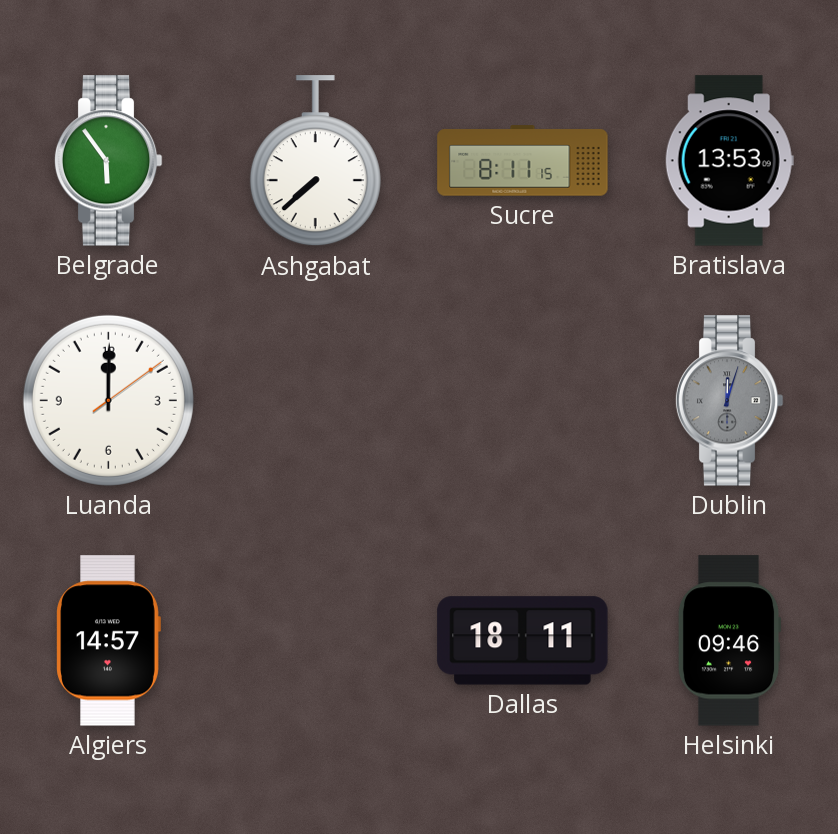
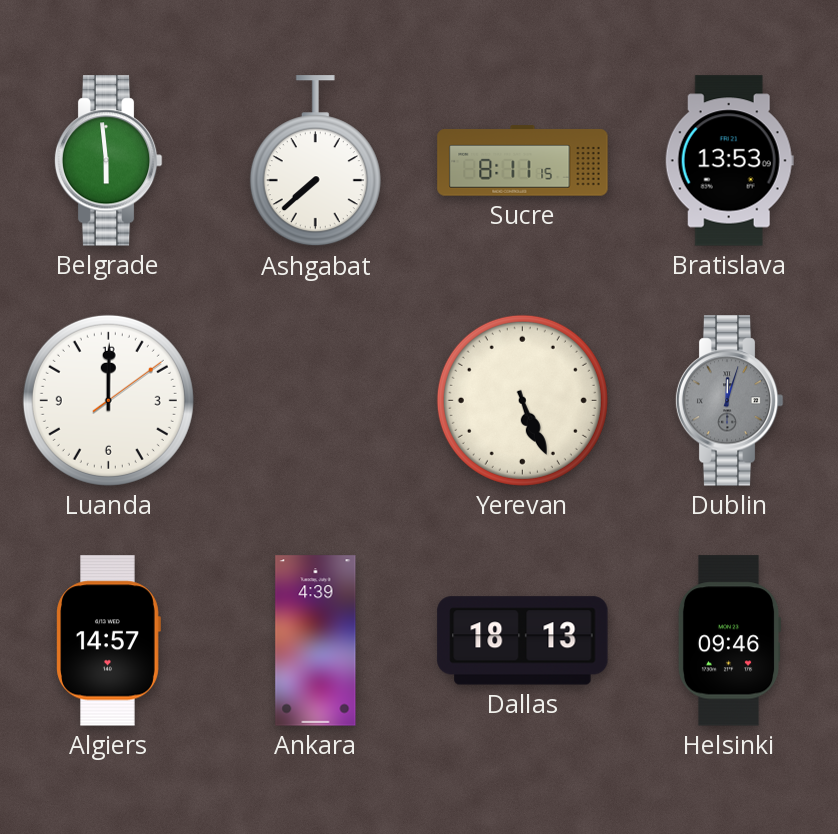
Belgrade: 5:54 -> 5:59 (108, 161)
Yerevan: none -> 5:26 (522, 400)
Ankara: none -> 4:39 (316, 641)
Dallas: 18:11 -> 18:13 (523, 641)
